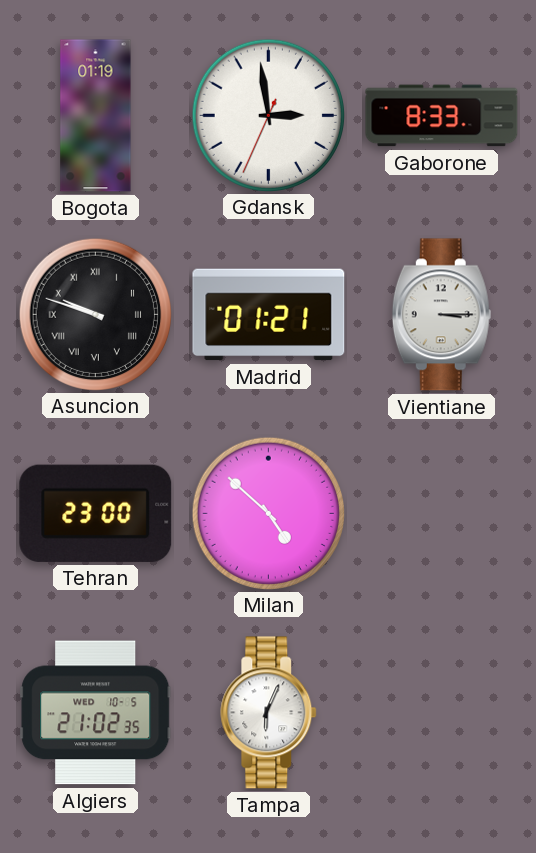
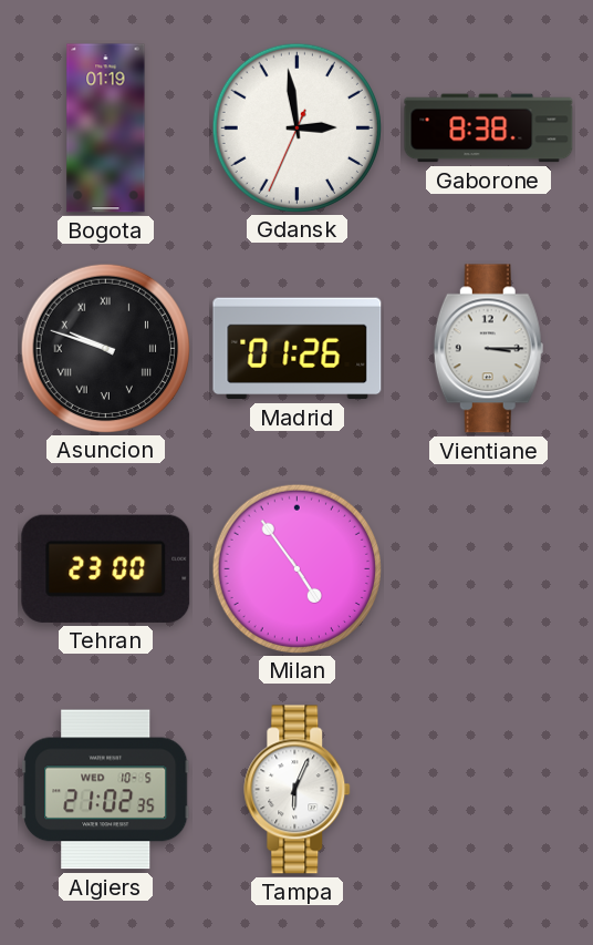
Gaborone: 8:33 -> 8:38 (489, 129)
Madrid: 01:21 -> 01:26 (298, 349)
Milan: 4:52 -> 4:54 (296, 568)
